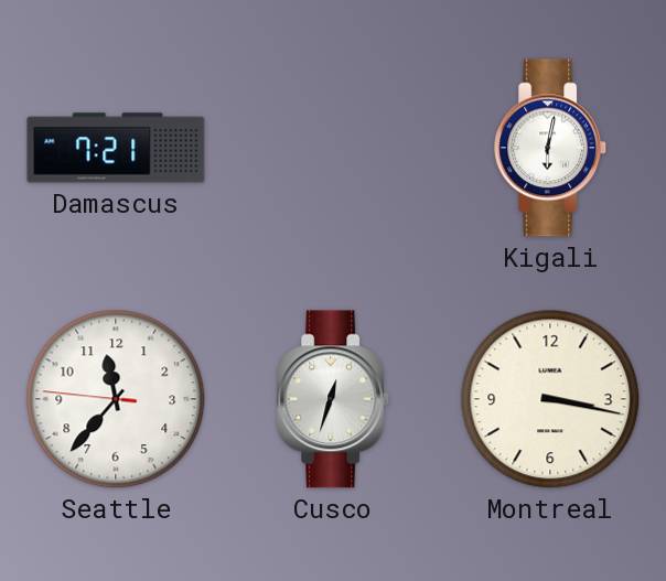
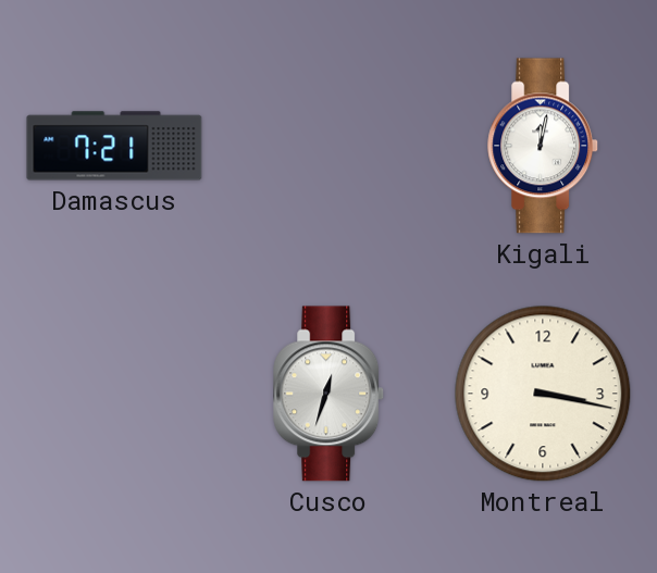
Kigali: 6:02 -> 12:02 (544, 146)
Seattle: 11:36 -> none (116, 399)
